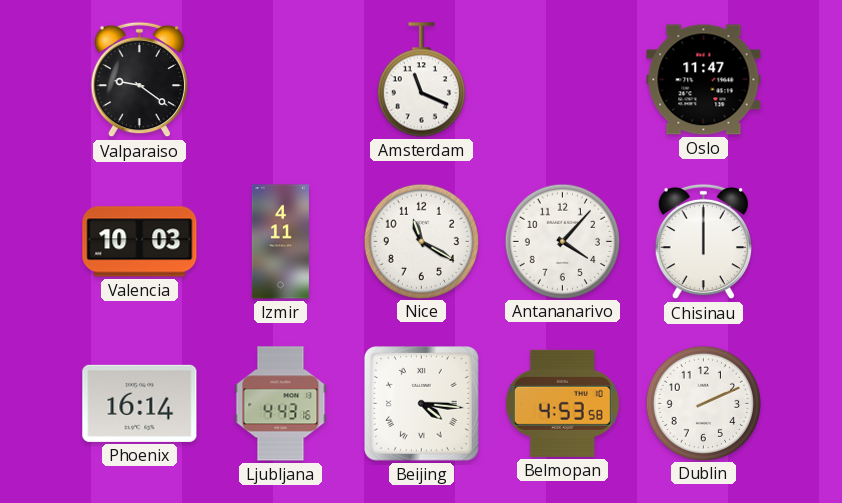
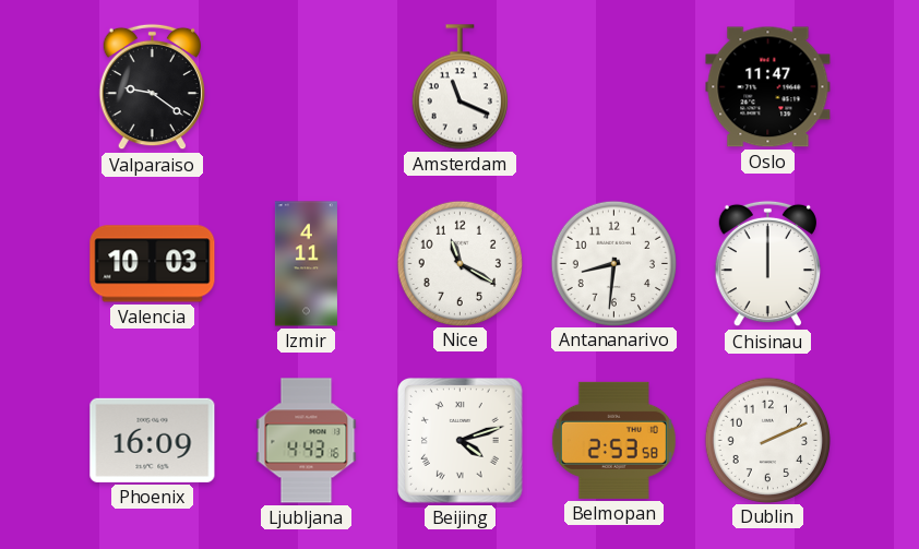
Antananarivo: 4:07 -> 8:31 (613, 263)
Phoenix: 16:14 -> 16:09 (153, 440)
Beijing: 4:16 -> 4:12 (461, 441)
Belmopan: 4:53 -> 2:53 (613, 440)
